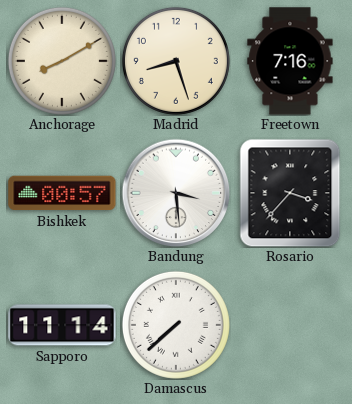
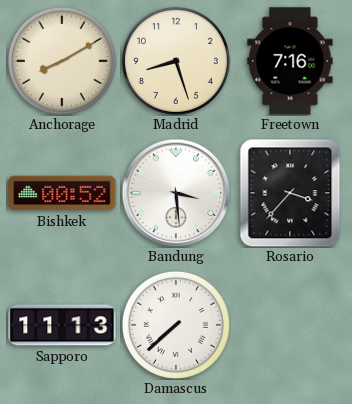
Bishkek: 00:57 -> 00:52 (62, 193)
Sapporo: 11:14 -> 11:13 (62, 325)
